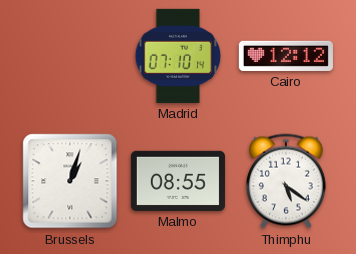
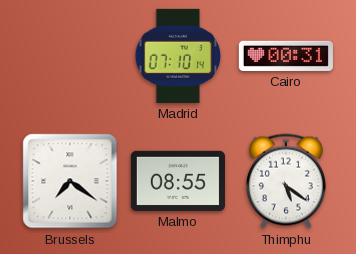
Cairo: 12:12 -> 00:31 (286, 56)
Brussels: 1:03 -> 7:21 (70, 181)
